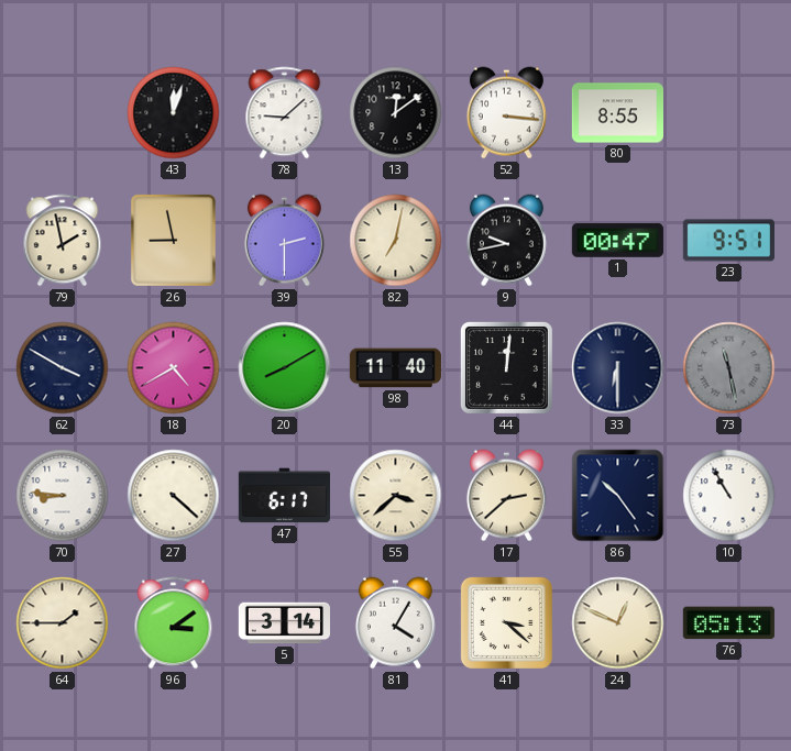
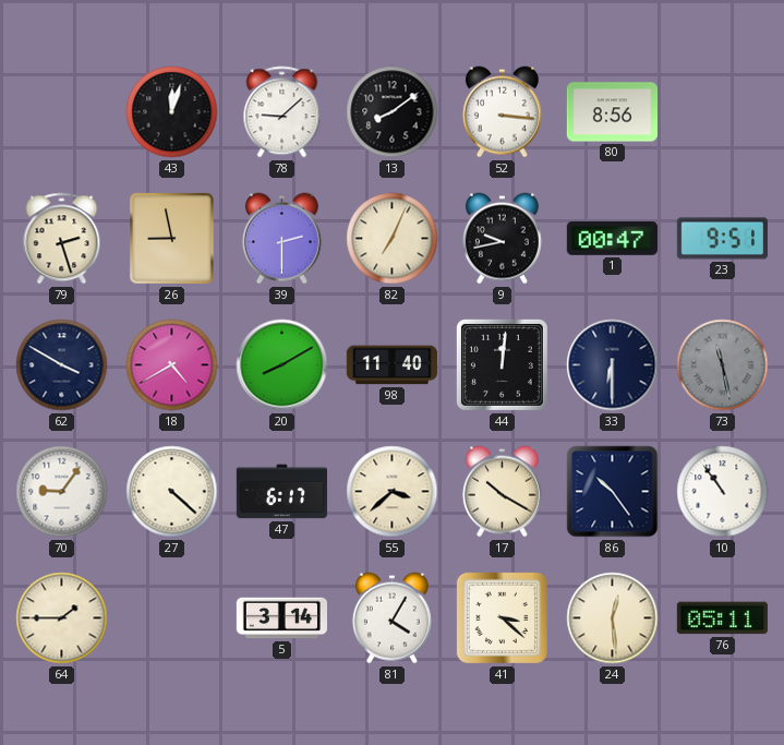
13: 12:09 -> 8:09 (393, 112)
80: 8:55 -> 8:56 (612, 112)
79: 1:58 -> 2:27 (62, 239)
82: 7:02 -> 7:04 (393, 239)
70: 8:46 -> 9:06 (62, 492)
17: 2:38 -> 10:20 (502, 492)
10: 10:55 -> 10:54 (723, 492)
96: 3:09 -> none (174, 623)
24: 12:49 -> 12:29 (613, 618)
76: 05:13 -> 05:11 (722, 618)
